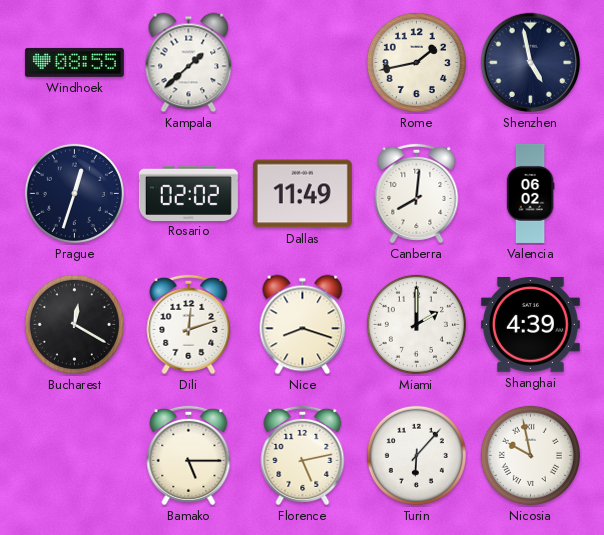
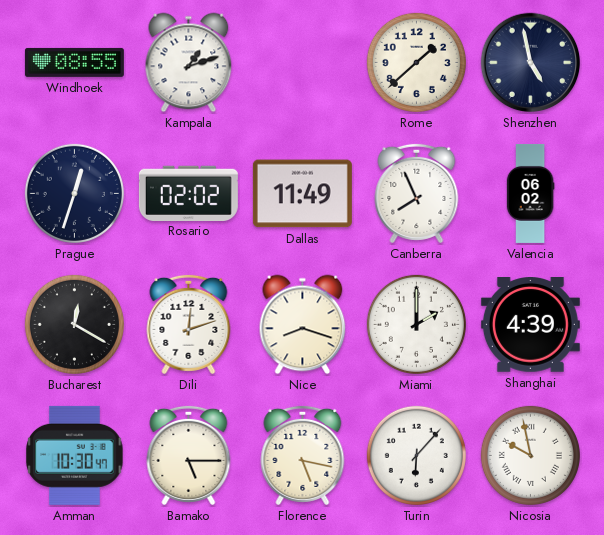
Kampala: 1:38 -> 1:12 (189, 63)
Rome: 1:43 -> 1:38 (416, 62)
Canberra: 8:01 -> 7:56 (417, 193)
Amman: none -> 10:30 (75, 455)
Florence: 5:13 -> 5:17 (303, 455)
